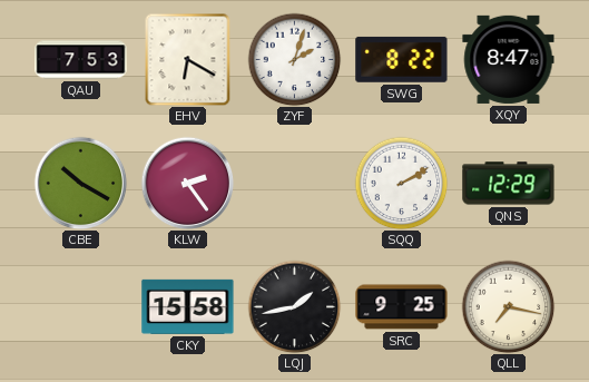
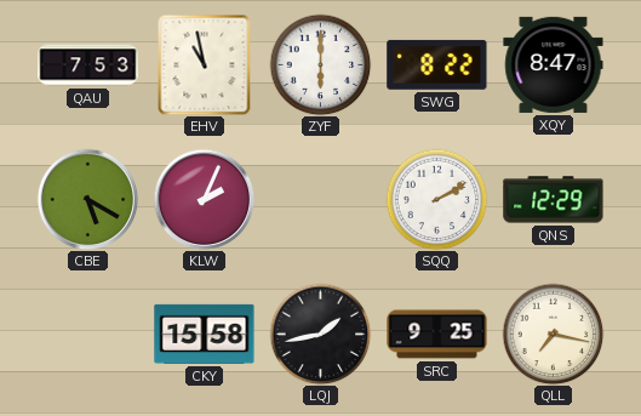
EHV: 6:20 -> 10:58 (205, 64)
ZYF: 2:03 -> 6:00 (320, 64)
CBE: 10:20 -> 5:20 (87, 199)
KLW: 2:24 -> 2:04 (204, 199)
